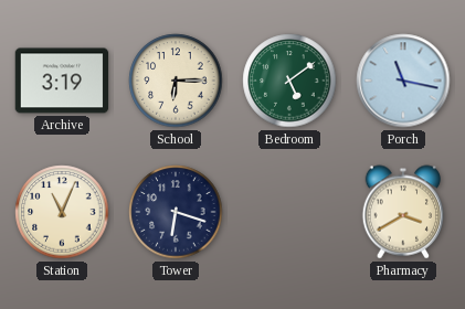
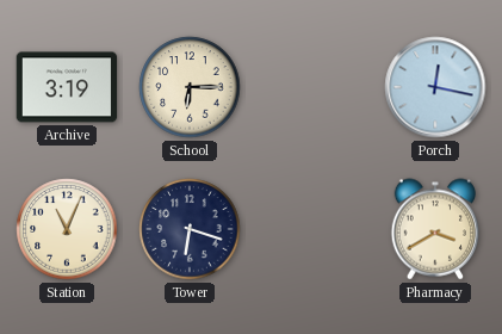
Bedroom: 5:09 -> none (289, 81)
Porch: 11:17 -> 12:17 (435, 87)
